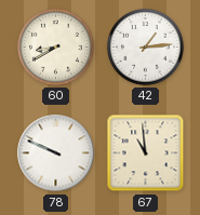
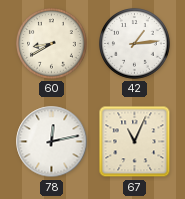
78: 9:49 -> 12:13 (52, 142)
67: 10:59 -> 11:04 (135, 142)
